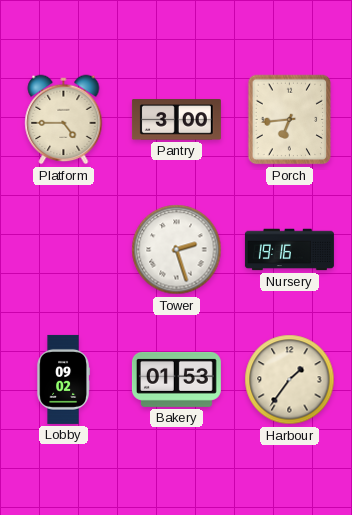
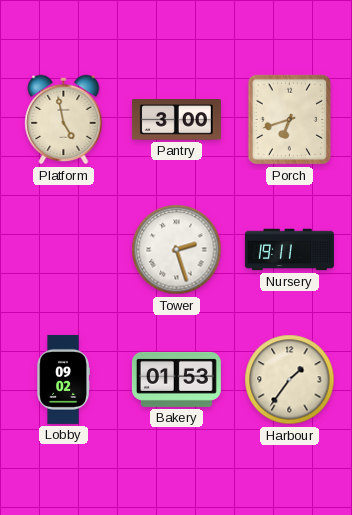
Platform: 4:45 -> 4:58 (64, 120)
Porch: 6:44 -> 6:42 (290, 120)
Nursery: 19:16 -> 19:11 (289, 250)
